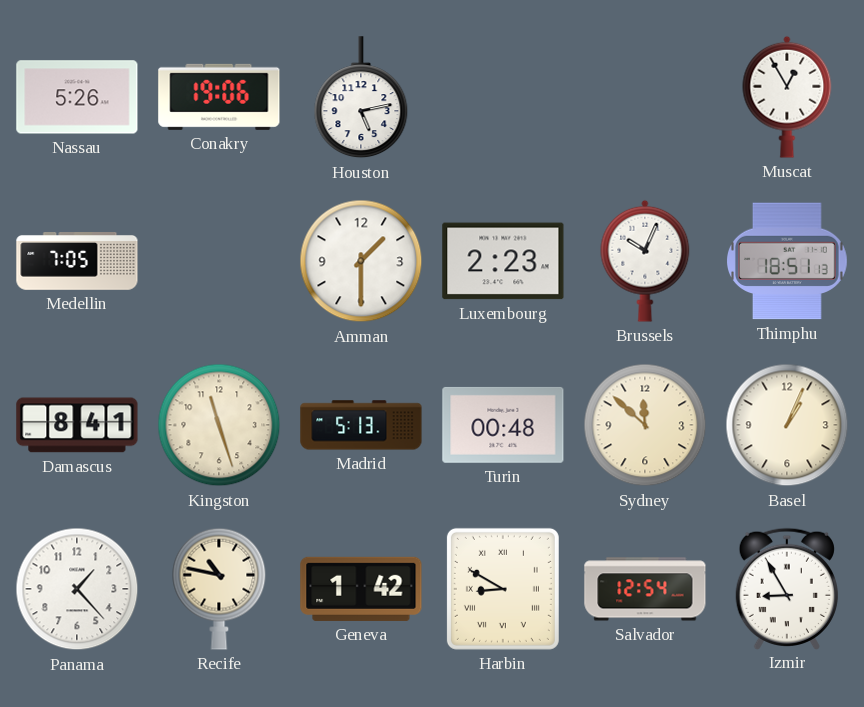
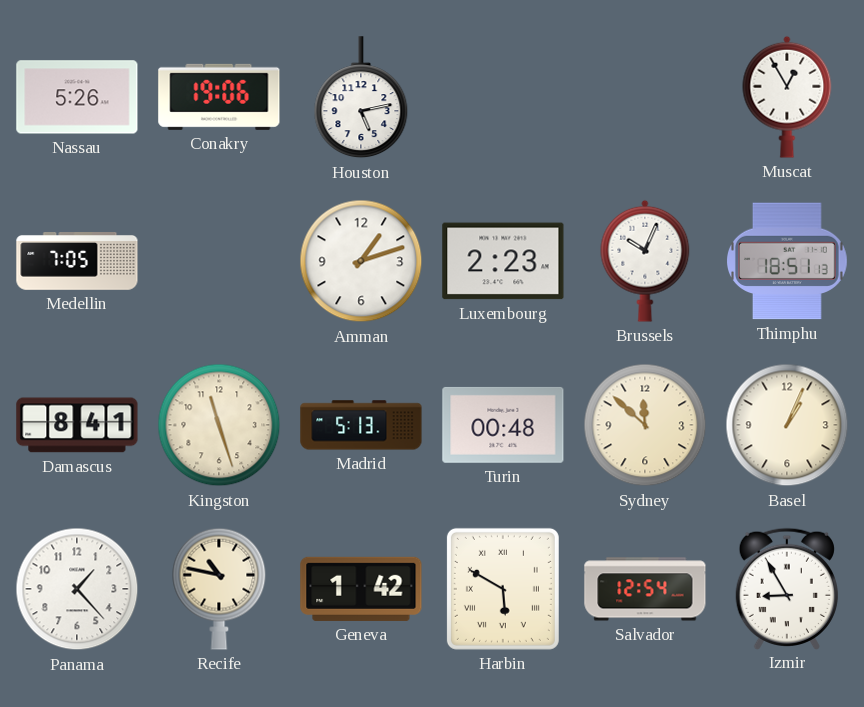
Amman: 1:30 -> 1:12 (361, 261)
Harbin: 8:50 -> 5:50 (503, 589)
